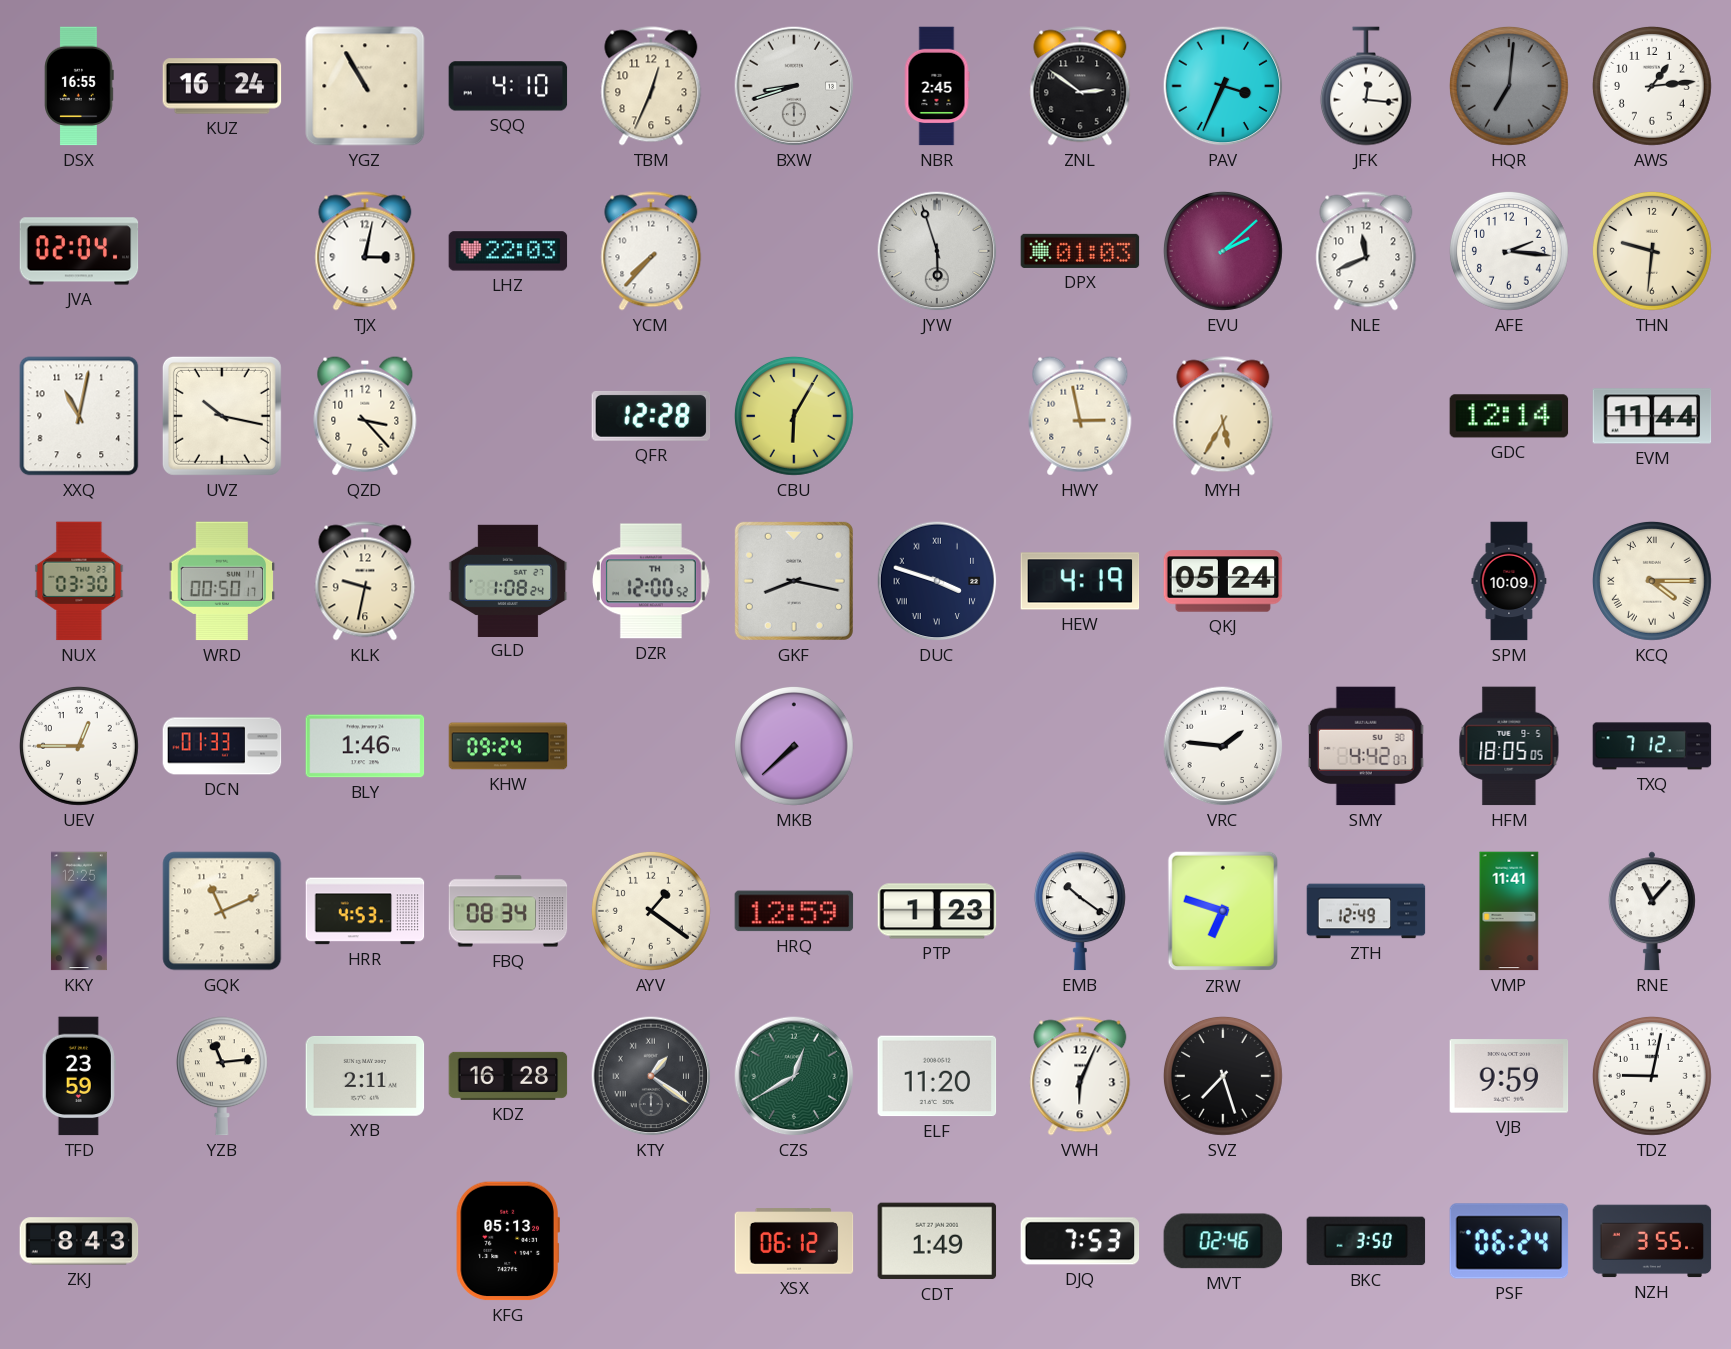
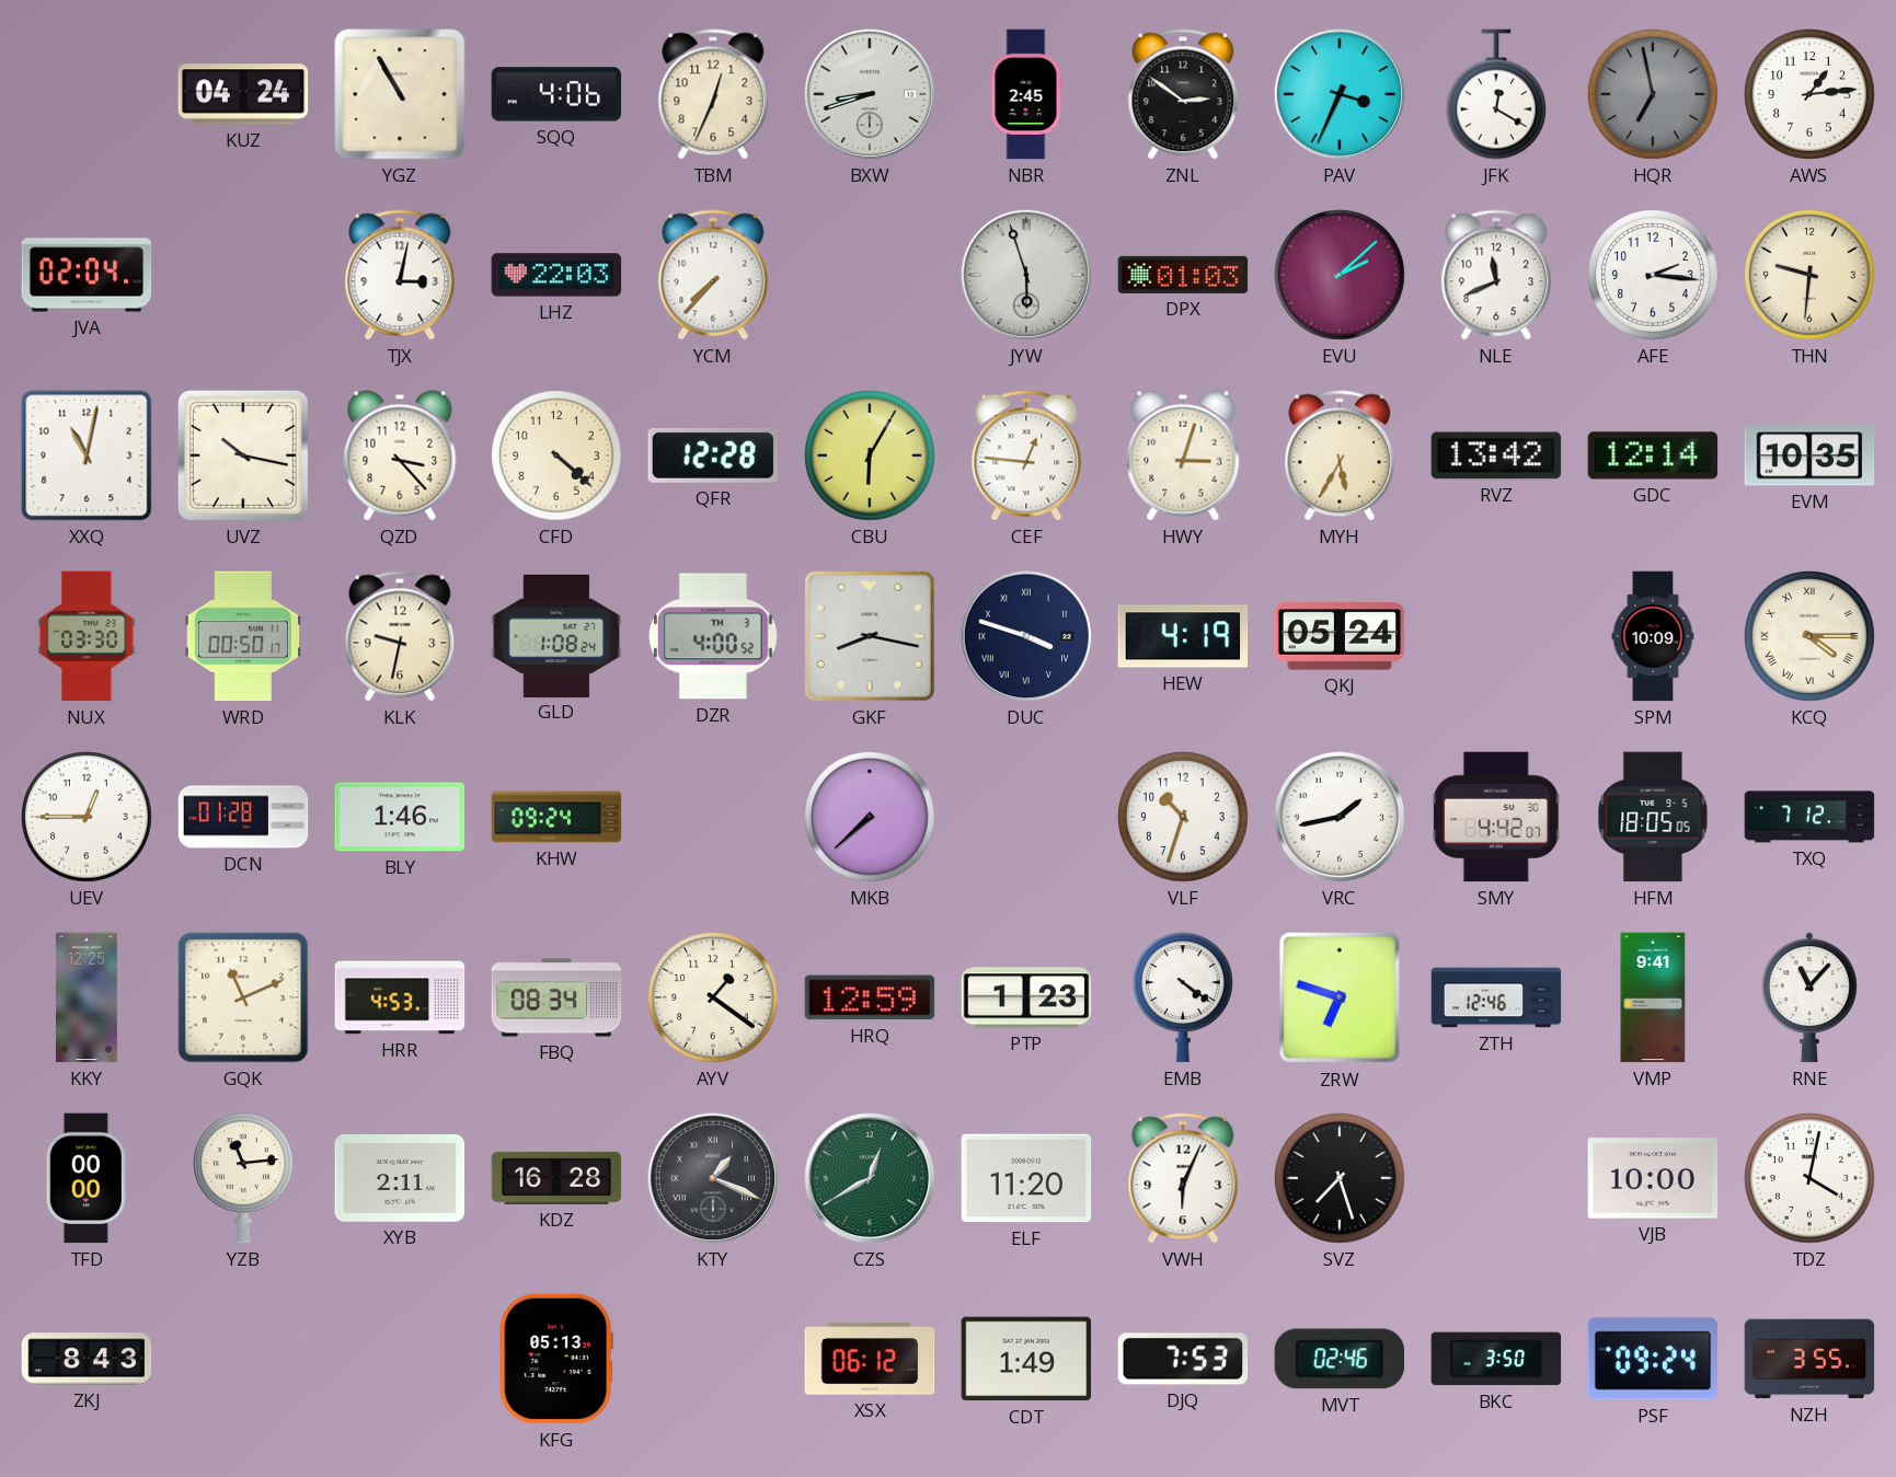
DSX: 16:55 -> none (79, 86)
KUZ: 16:24 -> 04:24 (243, 94)
SQQ: 4:10 -> 4:06 (556, 94)
JFK: 12:16 -> 12:20 (1496, 94)
HQR: 7:01 -> 6:58 (1654, 95)
CFD: none -> 4:22 (558, 457)
CEF: none -> 12:46 (1026, 455)
HWY: 2:58 -> 3:03 (1183, 455)
RVZ: none -> 13:42 (1496, 455)
EVM: 11:44 -> 10:35 (1809, 455)
DZR: 12:00 -> 4:00 (713, 636)
DCN: 01:33 -> 01:28 (243, 817)
VLF: none -> 10:33 (1184, 818)
VRC: 1:46 -> 1:43 (1340, 817)
EMB: 10:21 -> 4:21 (1183, 997)
ZTH: 12:49 -> 12:46 (1496, 997)
VMP: 11:41 -> 9:41 (1653, 997)
TFD: 23:59 -> 00:00 (87, 1178)
KTY: 1:21 -> 1:19 (713, 1178)
VJB: 9:59 -> 10:00 (1653, 1178)
TDZ: 9:02 -> 4:02 (1811, 1179)
PSF: 06:24 -> 09:24 (1653, 1359)
